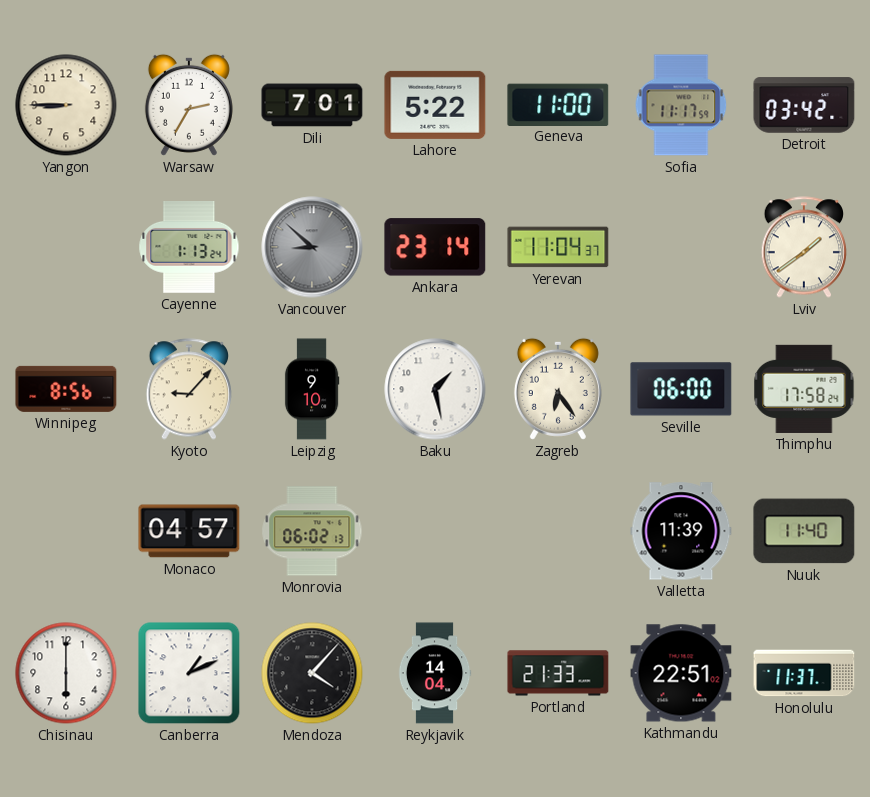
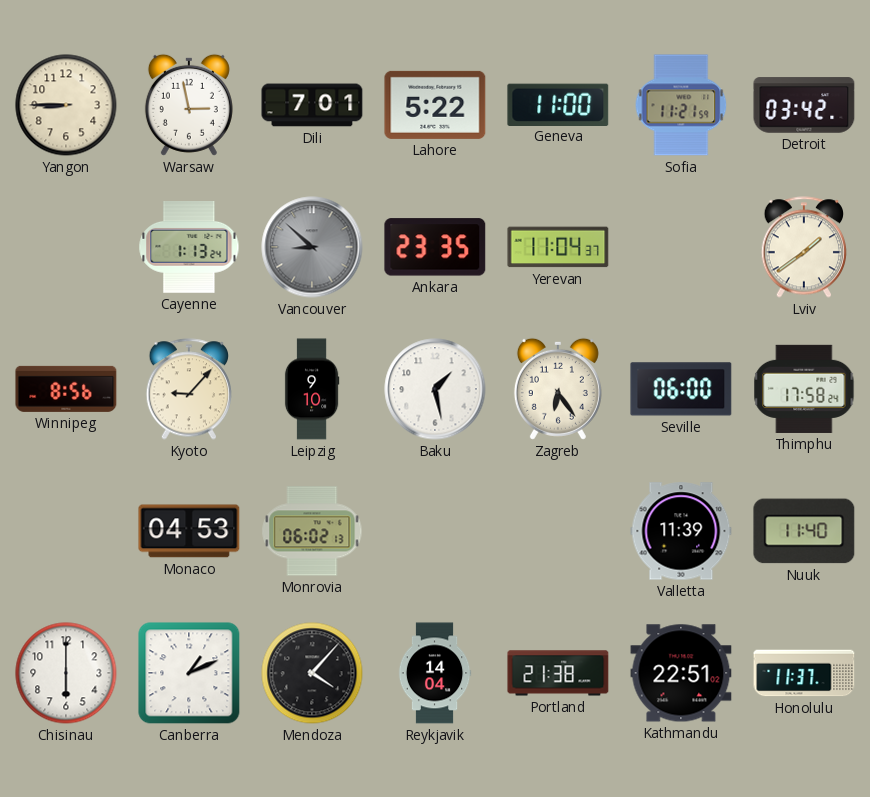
Warsaw: 2:35 -> 2:58 (189, 105)
Sofia: 11:17 -> 11:21 (681, 105)
Ankara: 23:14 -> 23:35 (435, 247)
Monaco: 04:57 -> 04:53 (189, 531)
Portland: 21:33 -> 21:38 (558, 673)
